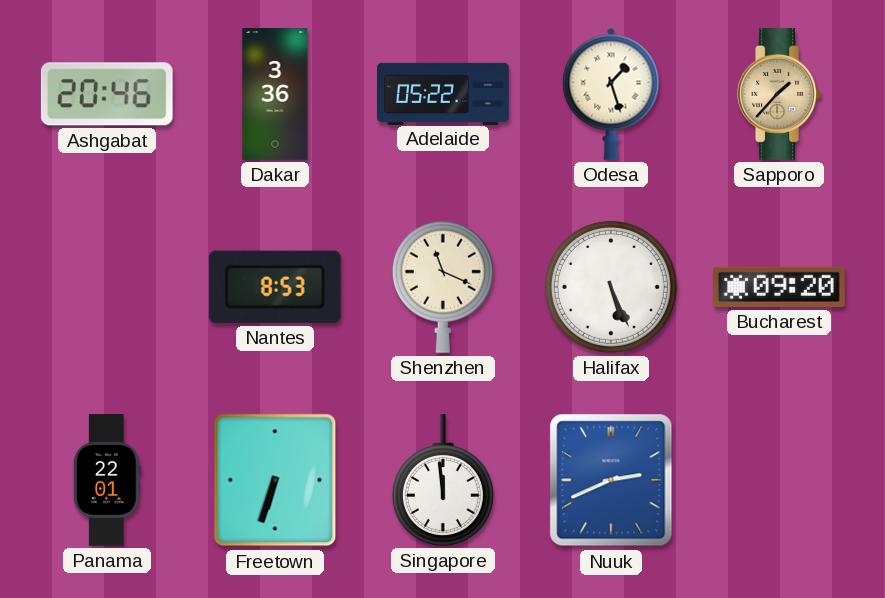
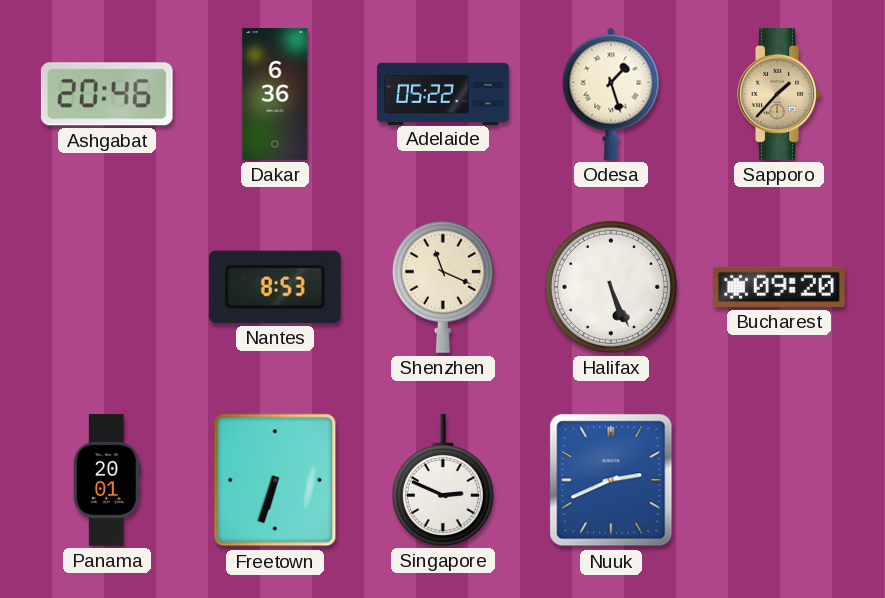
Dakar: 3:36 -> 6:36 (275, 94)
Panama: 22:01 -> 20:01 (107, 480)
Singapore: 11:59 -> 2:49 (443, 481)
